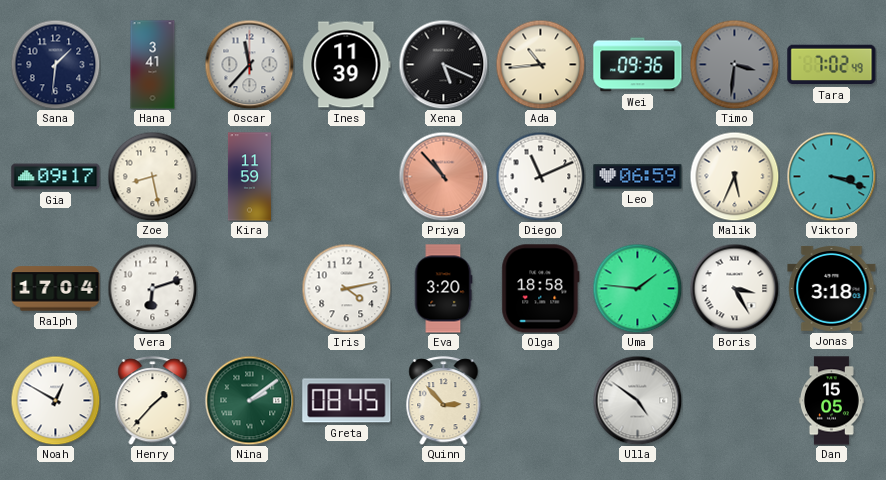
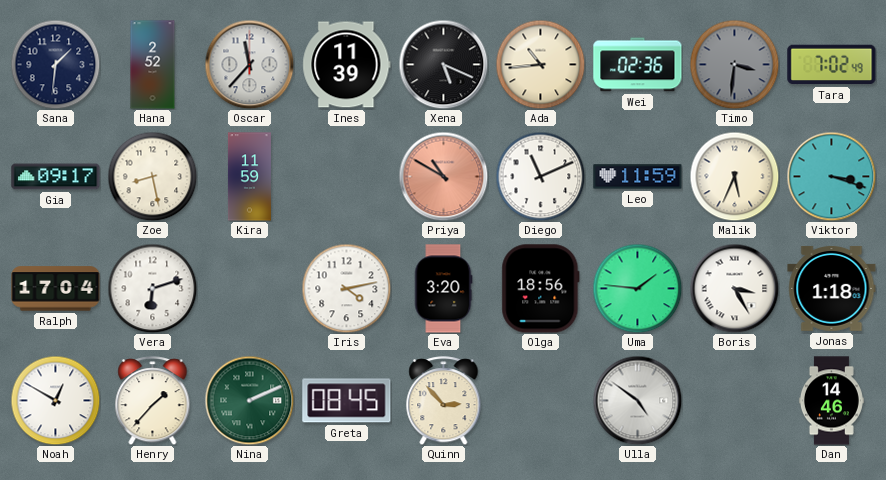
Hana: 3:41 -> 2:52 (153, 65)
Wei: 09:36 -> 02:36 (638, 65)
Priya: 10:53 -> 10:50 (443, 176)
Leo: 06:59 -> 11:59 (638, 177)
Olga: 18:58 -> 18:56 (541, 289)
Jonas: 3:18 -> 1:18 (832, 288)
Nina: 2:09 -> 2:11 (249, 400)
Dan: 15:05 -> 14:46 (831, 401)
